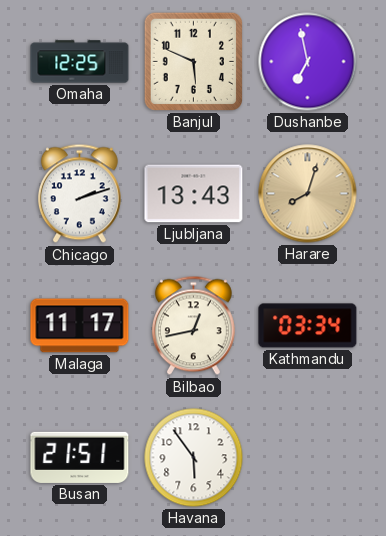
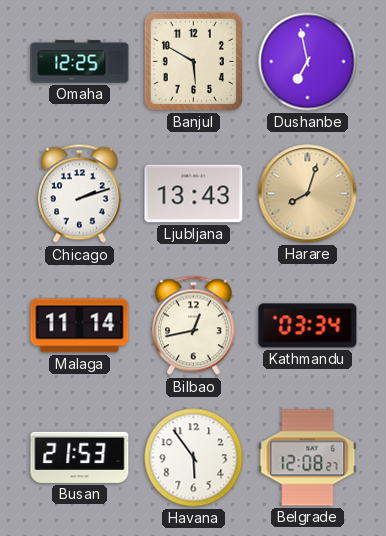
Banjul: 5:49 -> 5:50 (193, 61)
Malaga: 11:17 -> 11:14 (80, 326)
Busan: 21:51 -> 21:53 (80, 457)
Belgrade: none -> 12:08 (308, 458)
